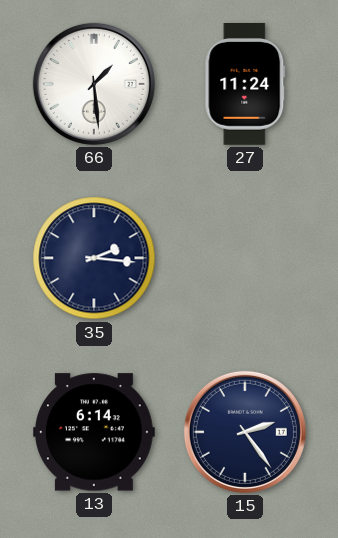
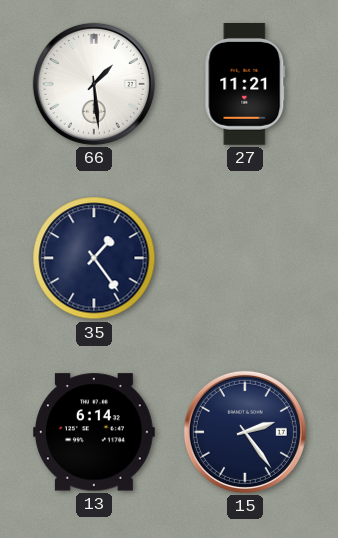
27: 11:24 -> 11:21 (245, 85)
35: 2:16 -> 1:24 (94, 258)
